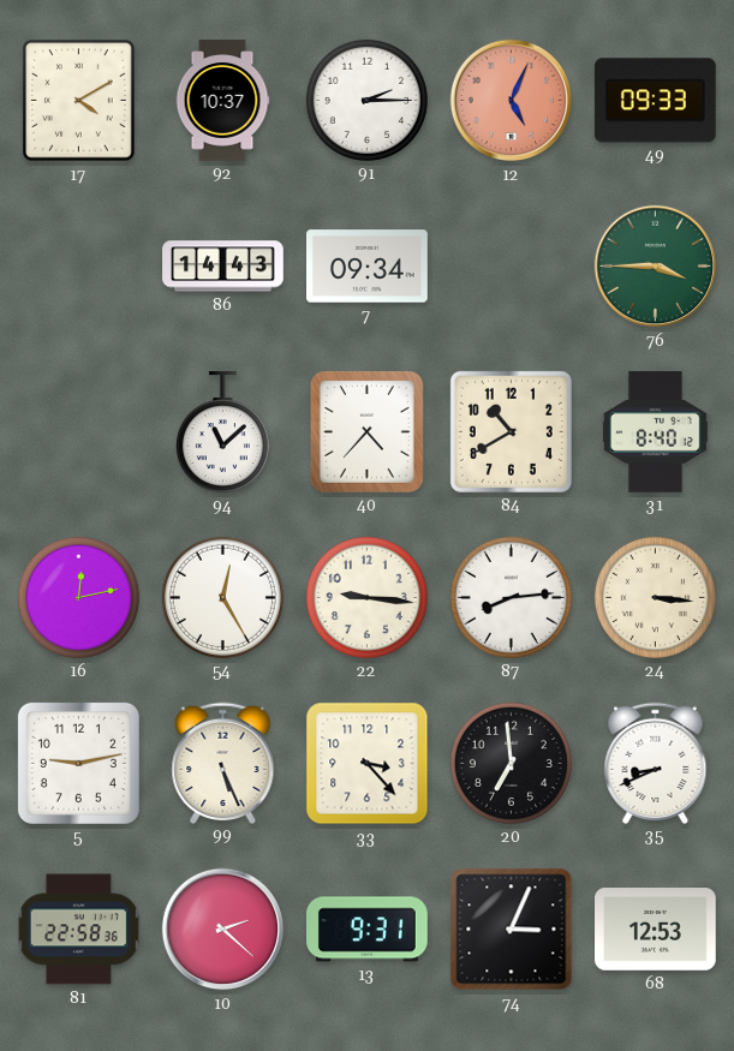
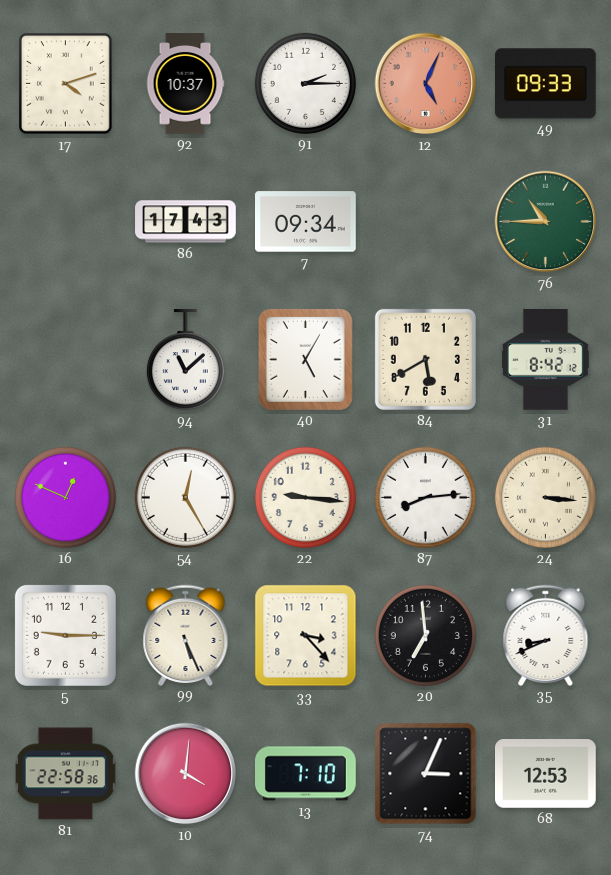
17: 4:10 -> 4:12 (66, 84)
86: 14:43 -> 17:43 (186, 222)
76: 3:45 -> 10:45 (546, 222)
40: 4:37 -> 5:05 (305, 359)
84: 10:40 -> 5:40 (425, 359)
31: 8:40 -> 8:42 (545, 360)
16: 12:13 -> 12:49 (65, 497)
5: 9:13 -> 9:15 (65, 635)
10: 2:22 -> 4:01 (186, 774)
13: 9:31 -> 7:10 (306, 774)
